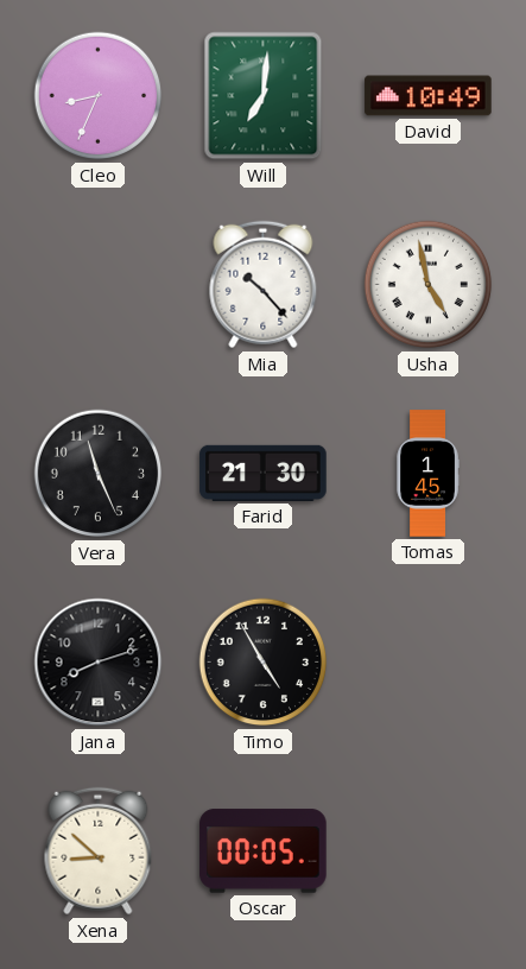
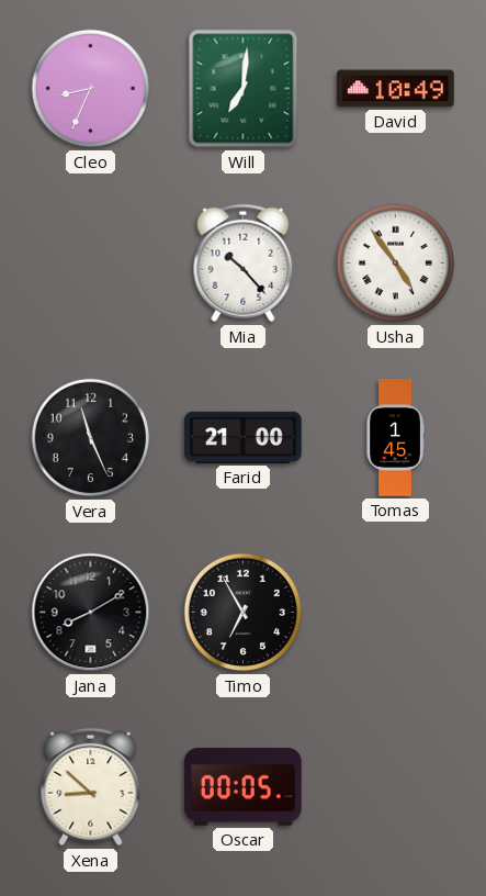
Usha: 4:58 -> 4:54 (396, 264)
Farid: 21:30 -> 21:00 (244, 437)
Jana: 8:12 -> 8:10 (91, 613)
Timo: 4:55 -> 6:55 (244, 613)
